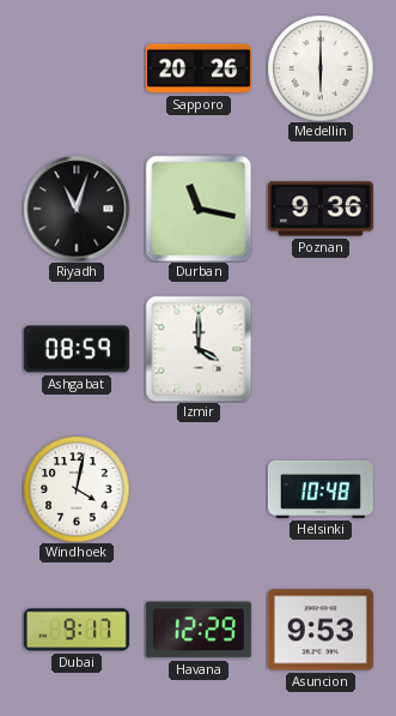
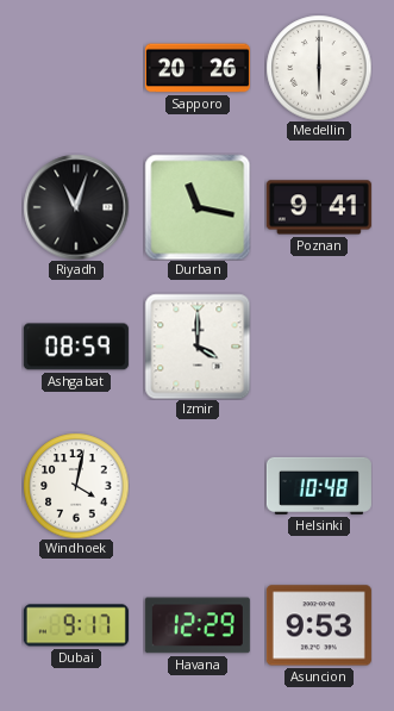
Poznan: 9:36 -> 9:41 (319, 207)
